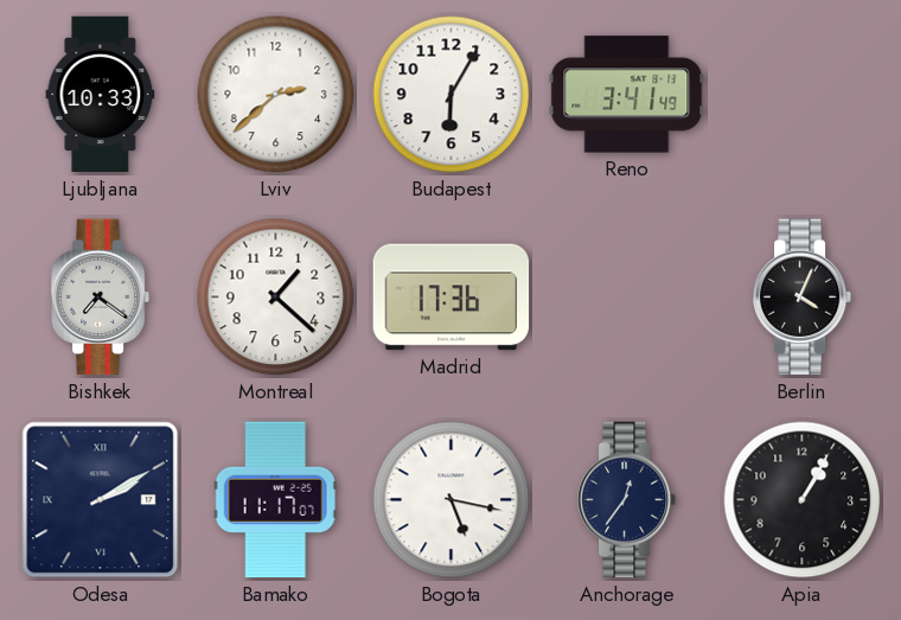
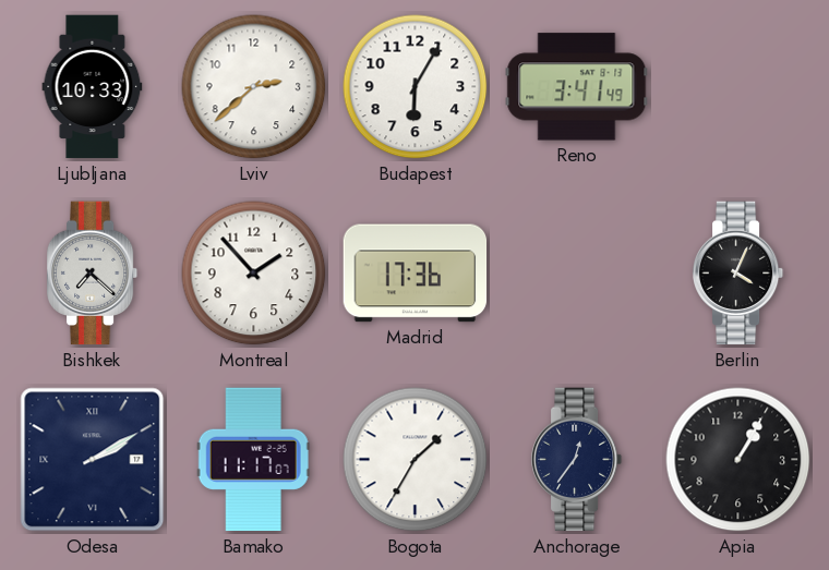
Bishkek: 7:21 -> 7:22 (93, 274)
Montreal: 1:22 -> 1:53 (254, 274)
Bogota: 5:17 -> 1:35 (416, 460)
